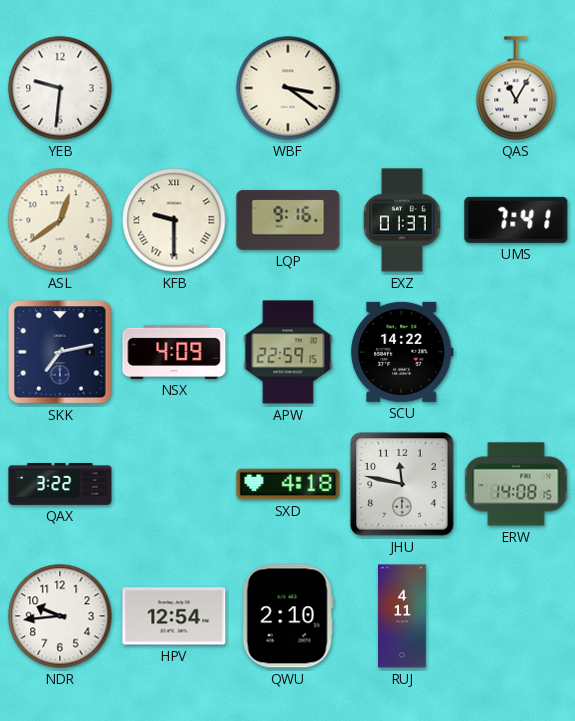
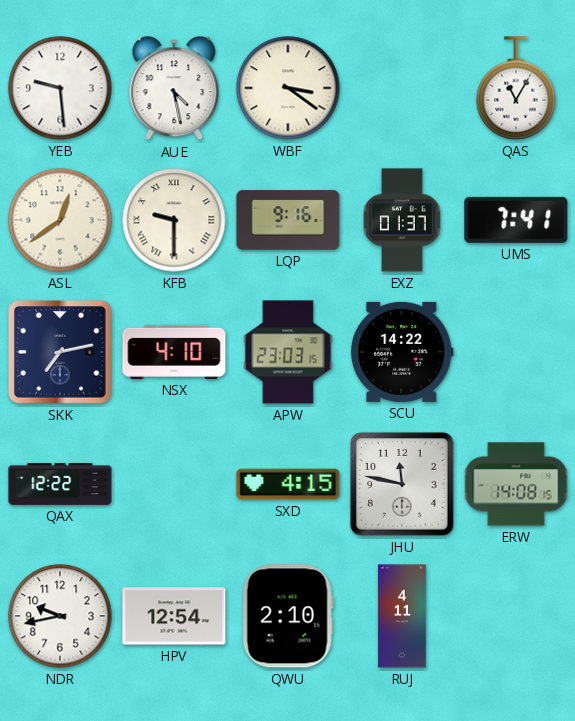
YEB: 9:31 -> 9:29 (60, 88)
AUE: none -> 4:28 (174, 89)
NSX: 4:09 -> 4:10 (174, 352)
APW: 22:59 -> 23:03 (288, 352)
QAX: 3:22 -> 12:22 (60, 484)
SXD: 4:18 -> 4:15 (288, 484)
NDR: 9:44 -> 9:43 (60, 616)
